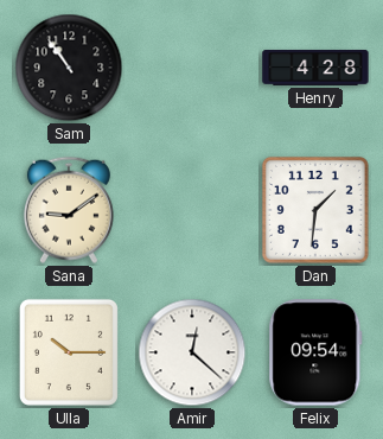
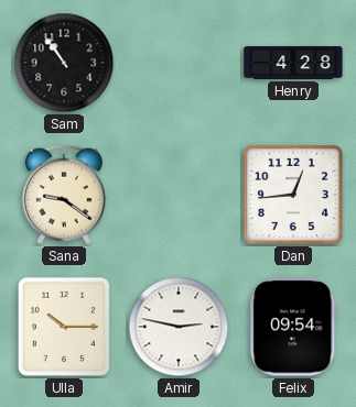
Sana: 9:09 -> 9:21 (64, 195)
Dan: 1:31 -> 12:44 (293, 195)
Amir: 12:22 -> 2:47 (179, 327)
